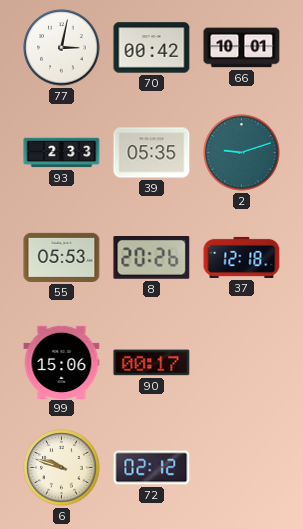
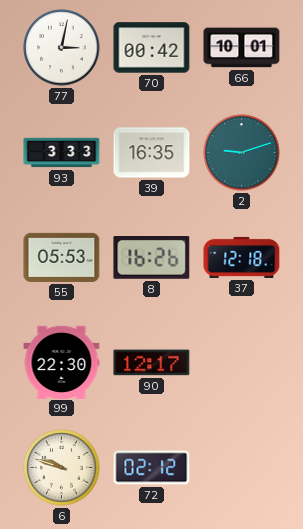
93: 2:33 -> 3:33 (62, 153)
39: 05:35 -> 16:35 (152, 153)
8: 20:26 -> 16:26 (152, 258)
99: 15:06 -> 22:30 (62, 362)
90: 00:17 -> 12:17 (152, 363)
